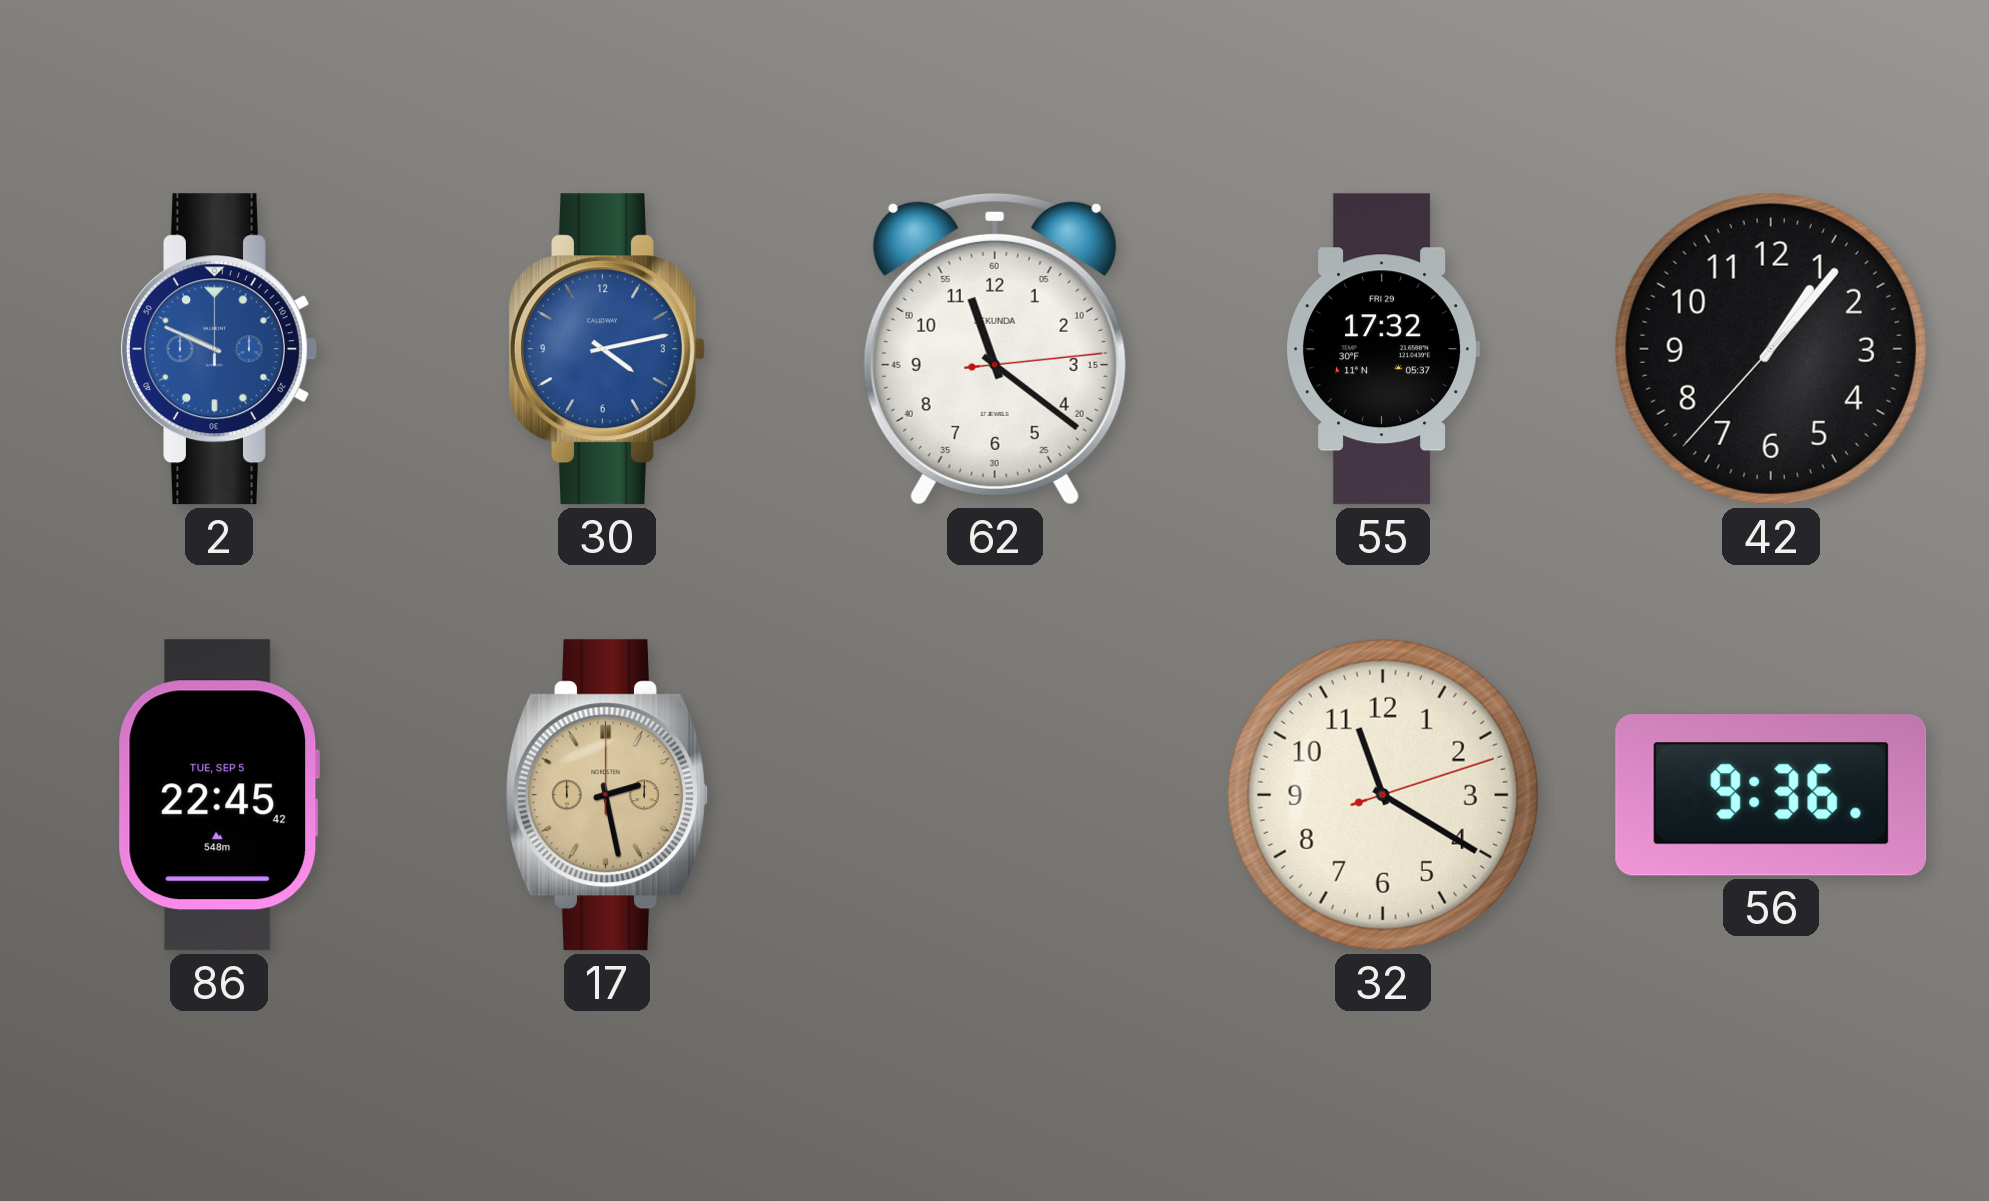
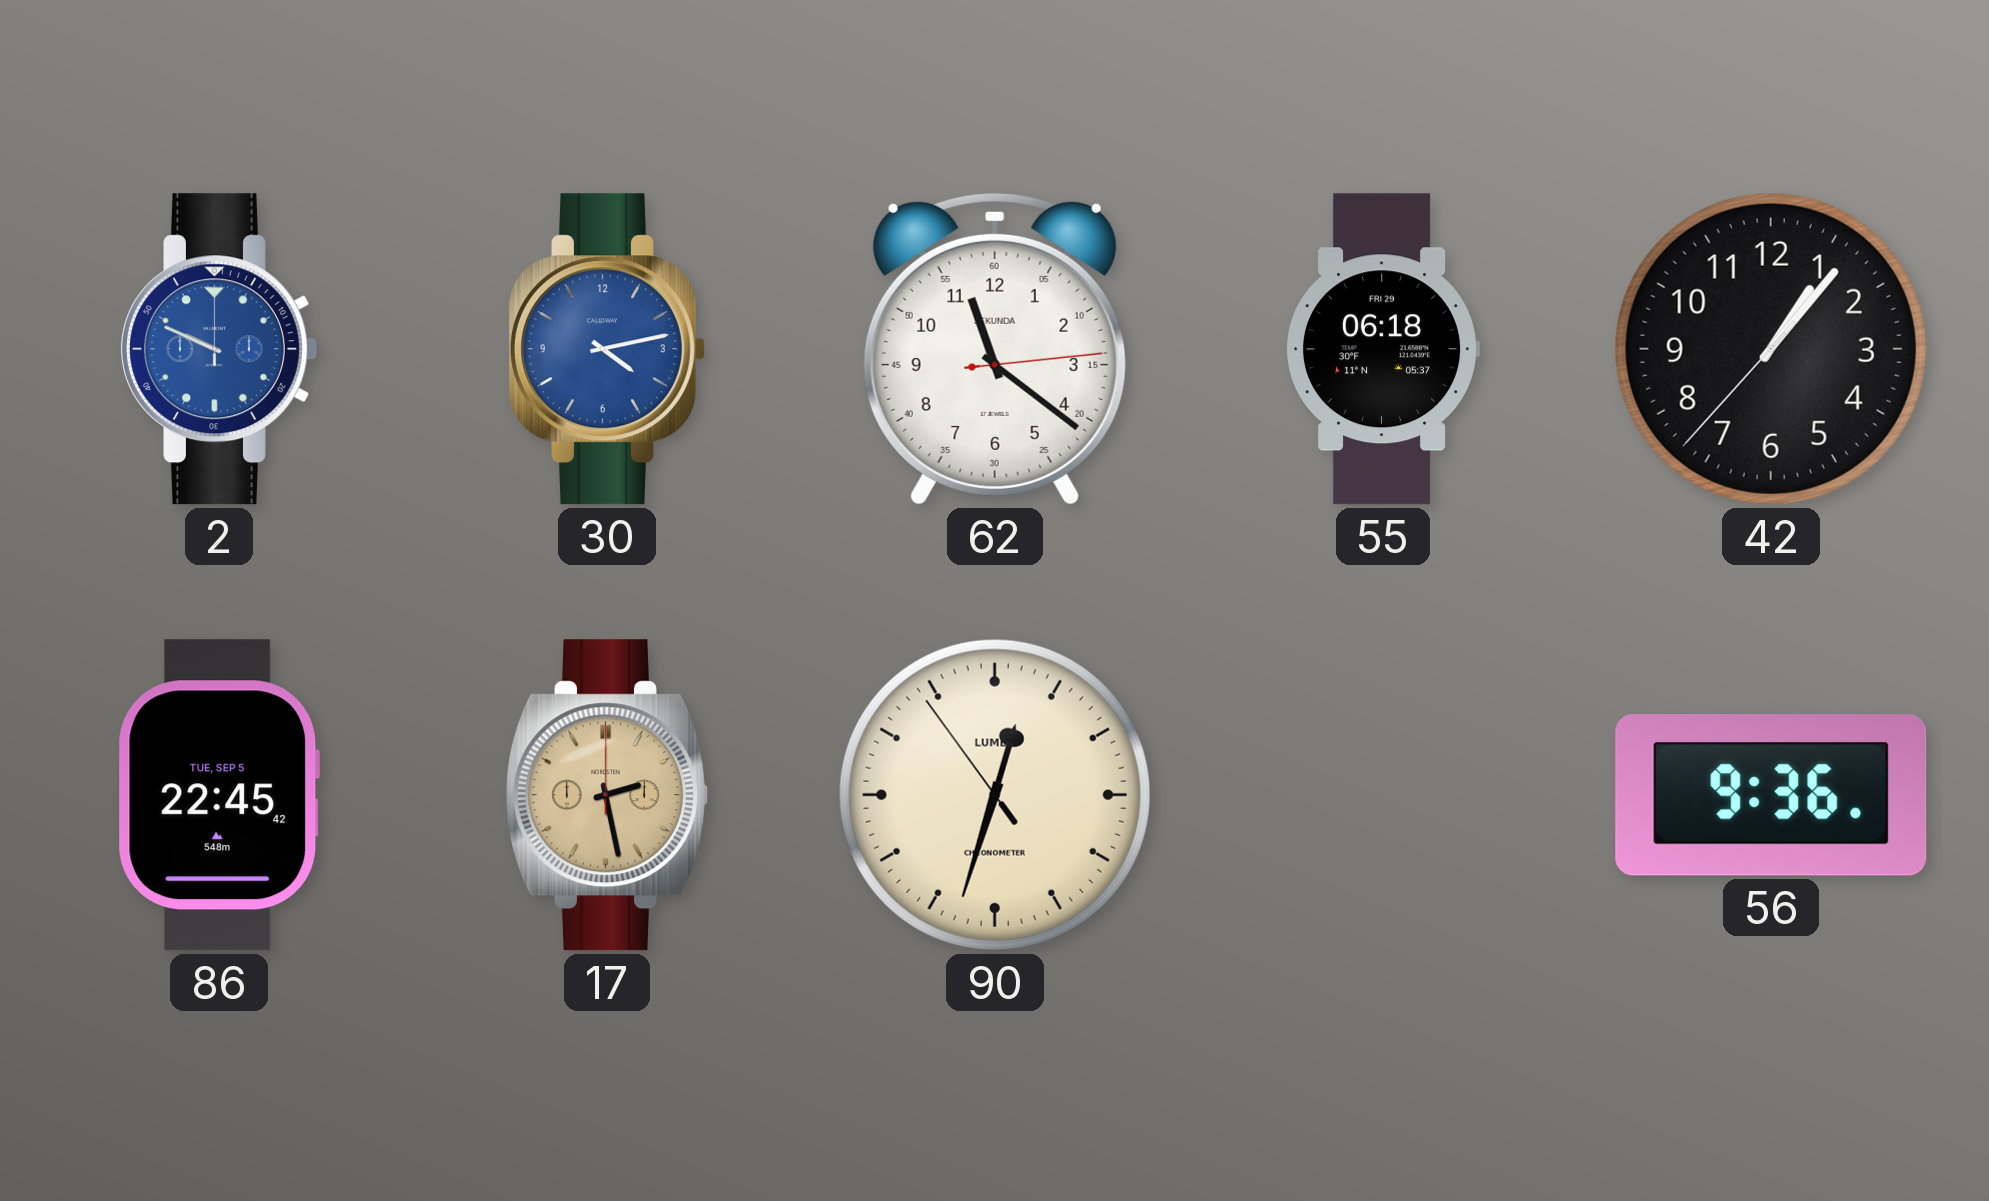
55: 17:32 -> 06:18 (1383, 349)
90: none -> 12:32 (995, 795)
32: 11:20 -> none (1383, 795)
